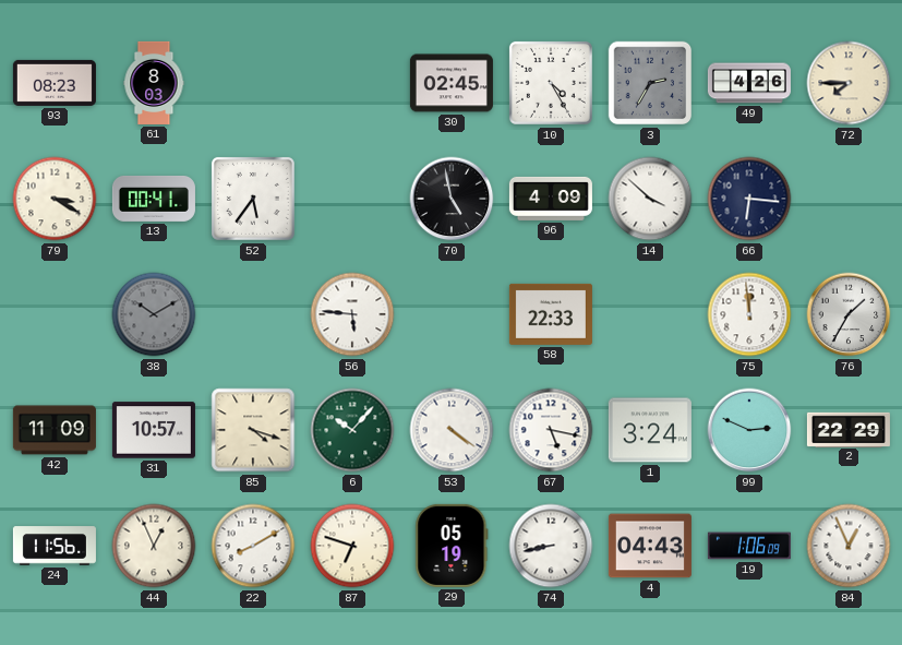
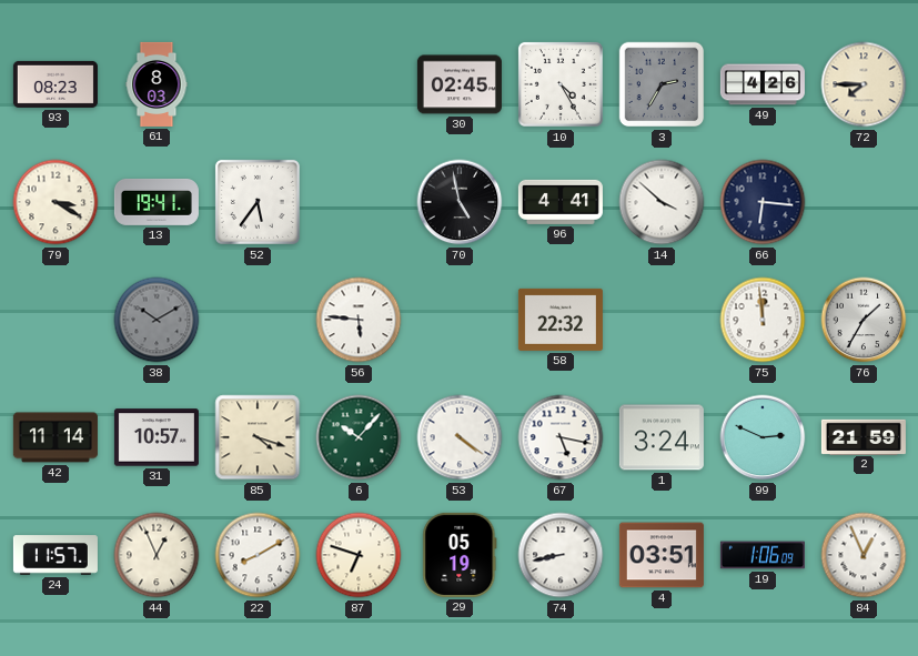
13: 00:41 -> 19:41 (157, 202)
96: 4:09 -> 4:41 (561, 202)
58: 22:33 -> 22:32 (561, 320)
42: 11:09 -> 11:14 (56, 437)
2: 22:29 -> 21:59 (864, 436)
24: 11:56 -> 11:57 (56, 555)
4: 04:43 -> 03:51 (662, 555)
